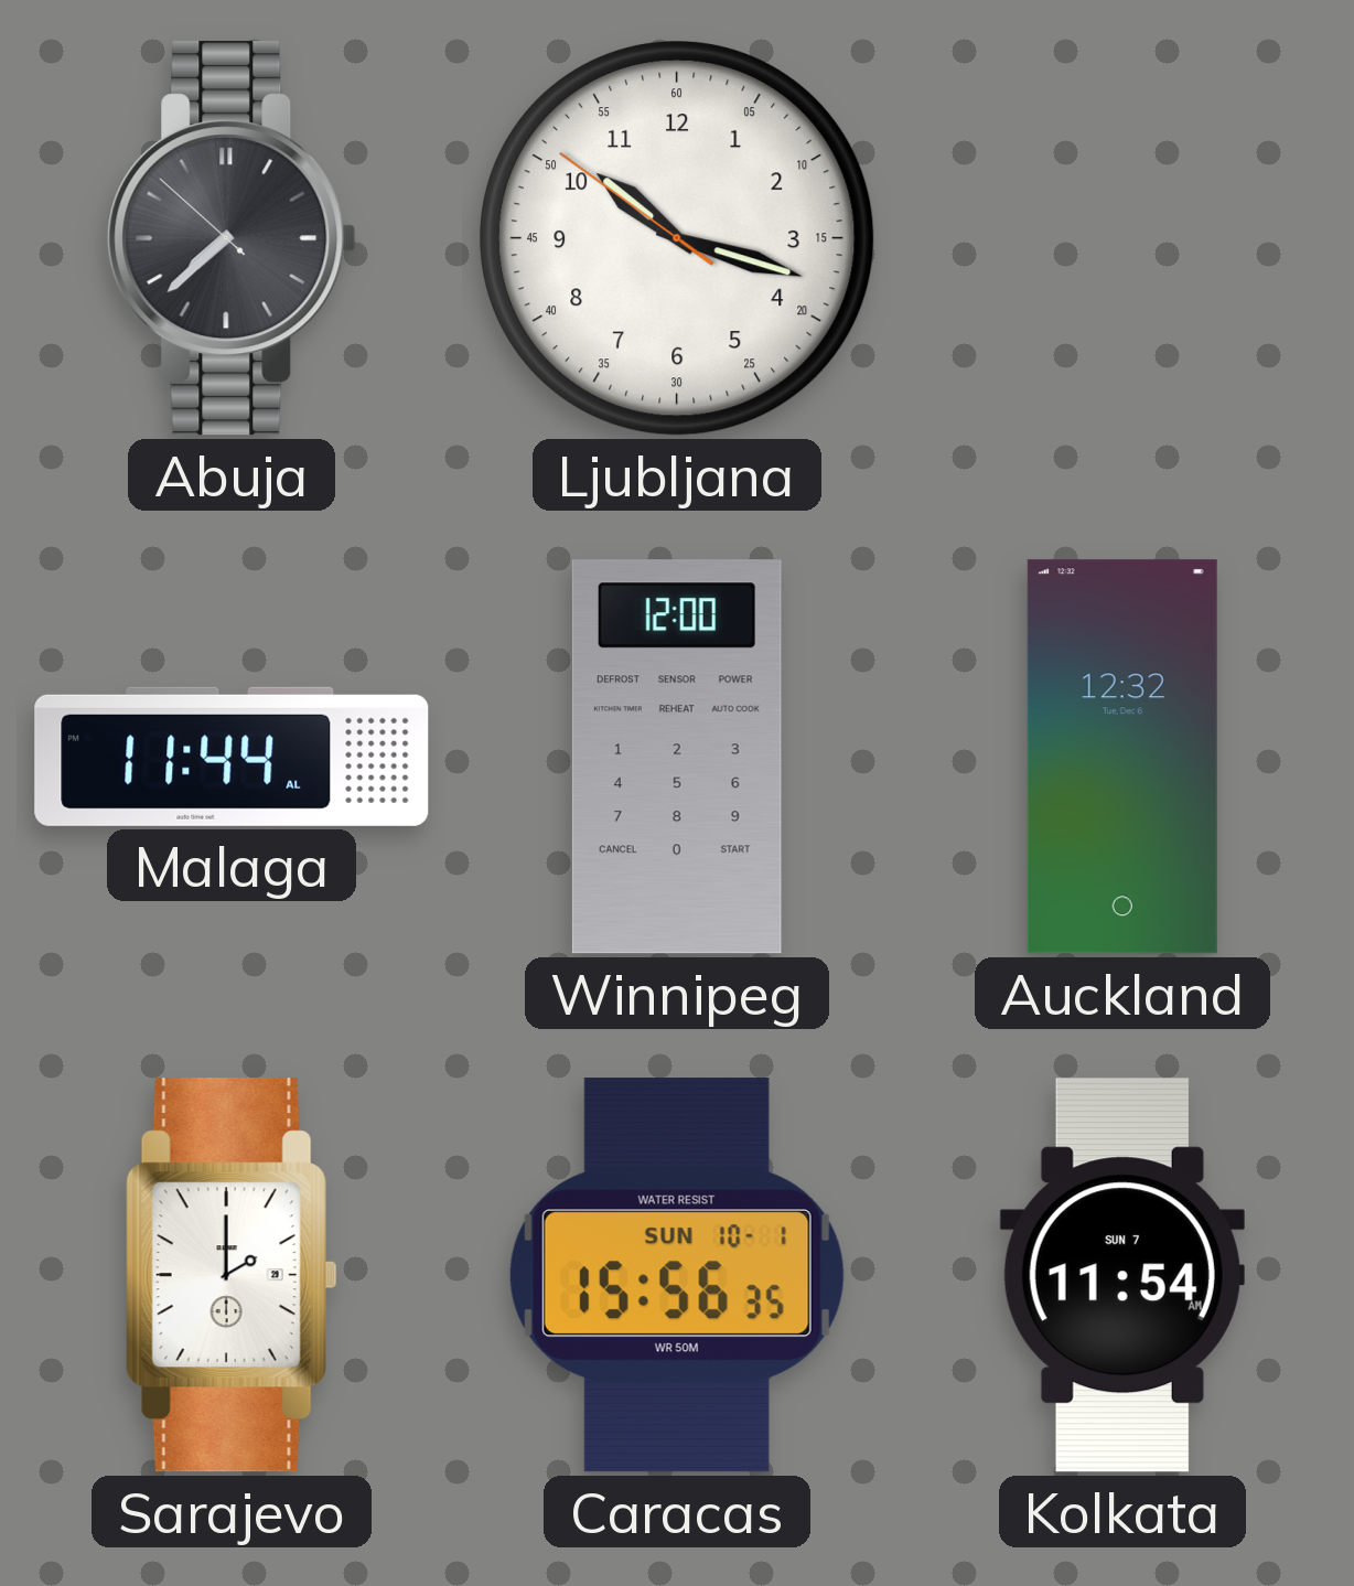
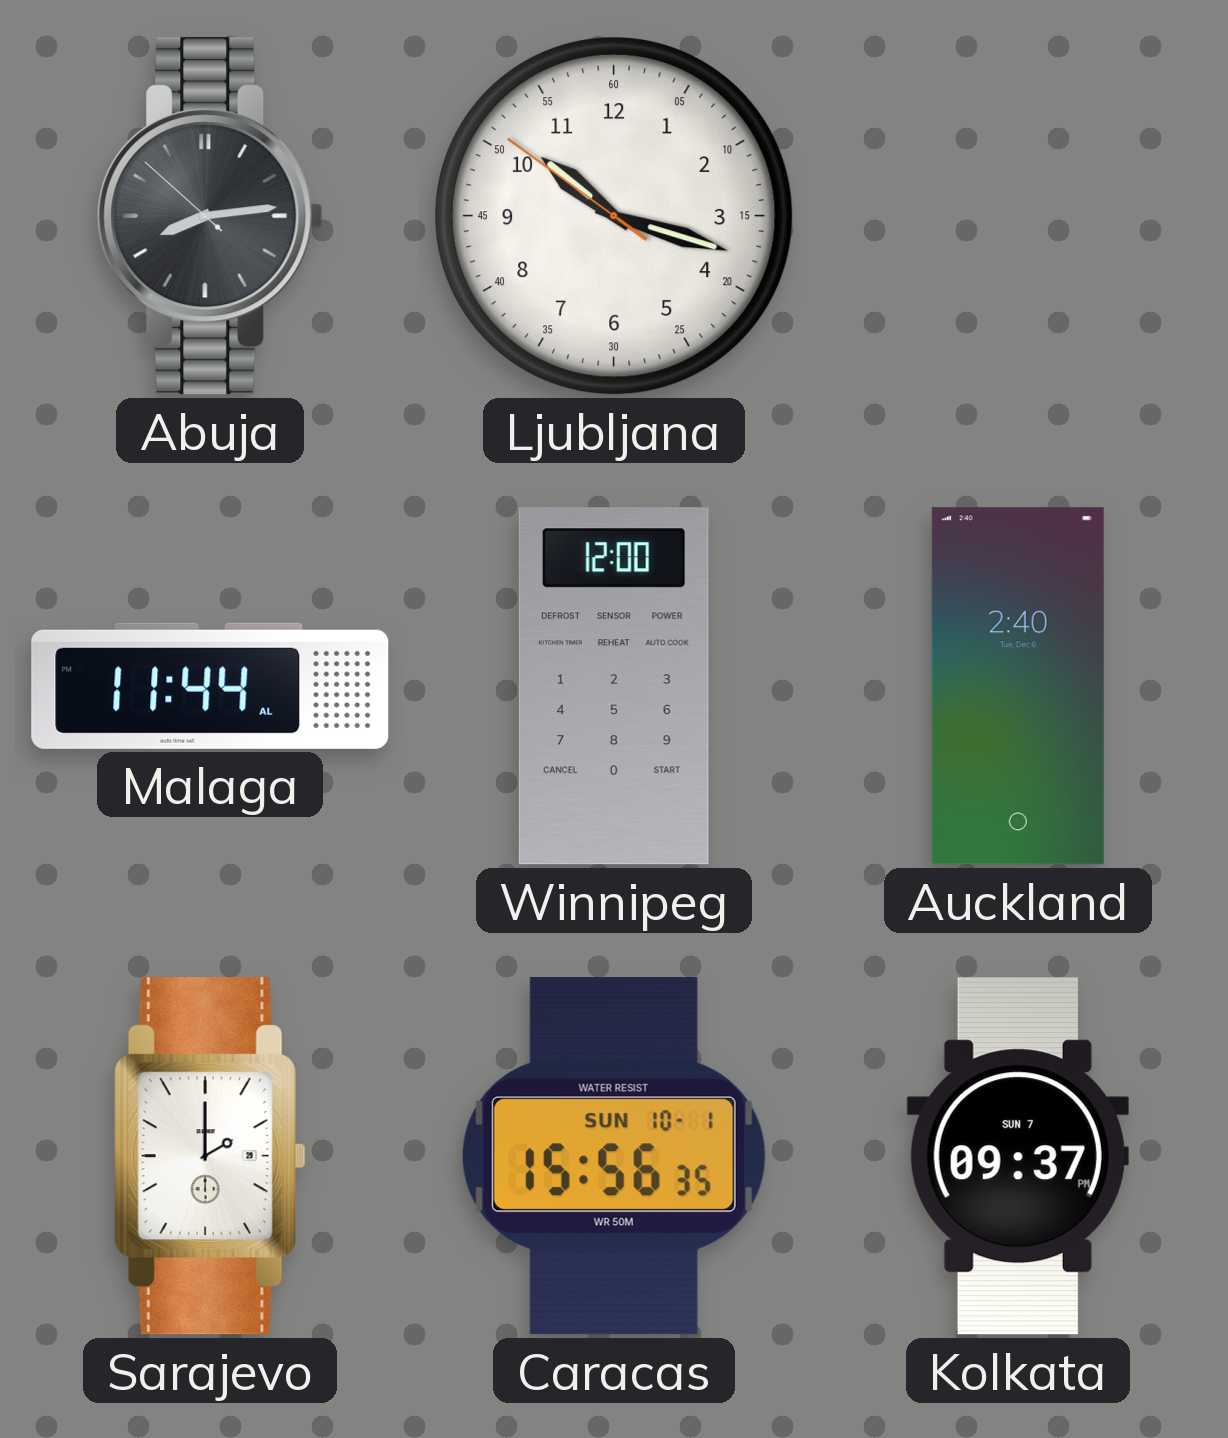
Abuja: 7:37 -> 8:13 (210, 216)
Auckland: 12:32 -> 2:40 (1018, 686)
Kolkata: 11:54 -> 09:37 (1018, 1156)
